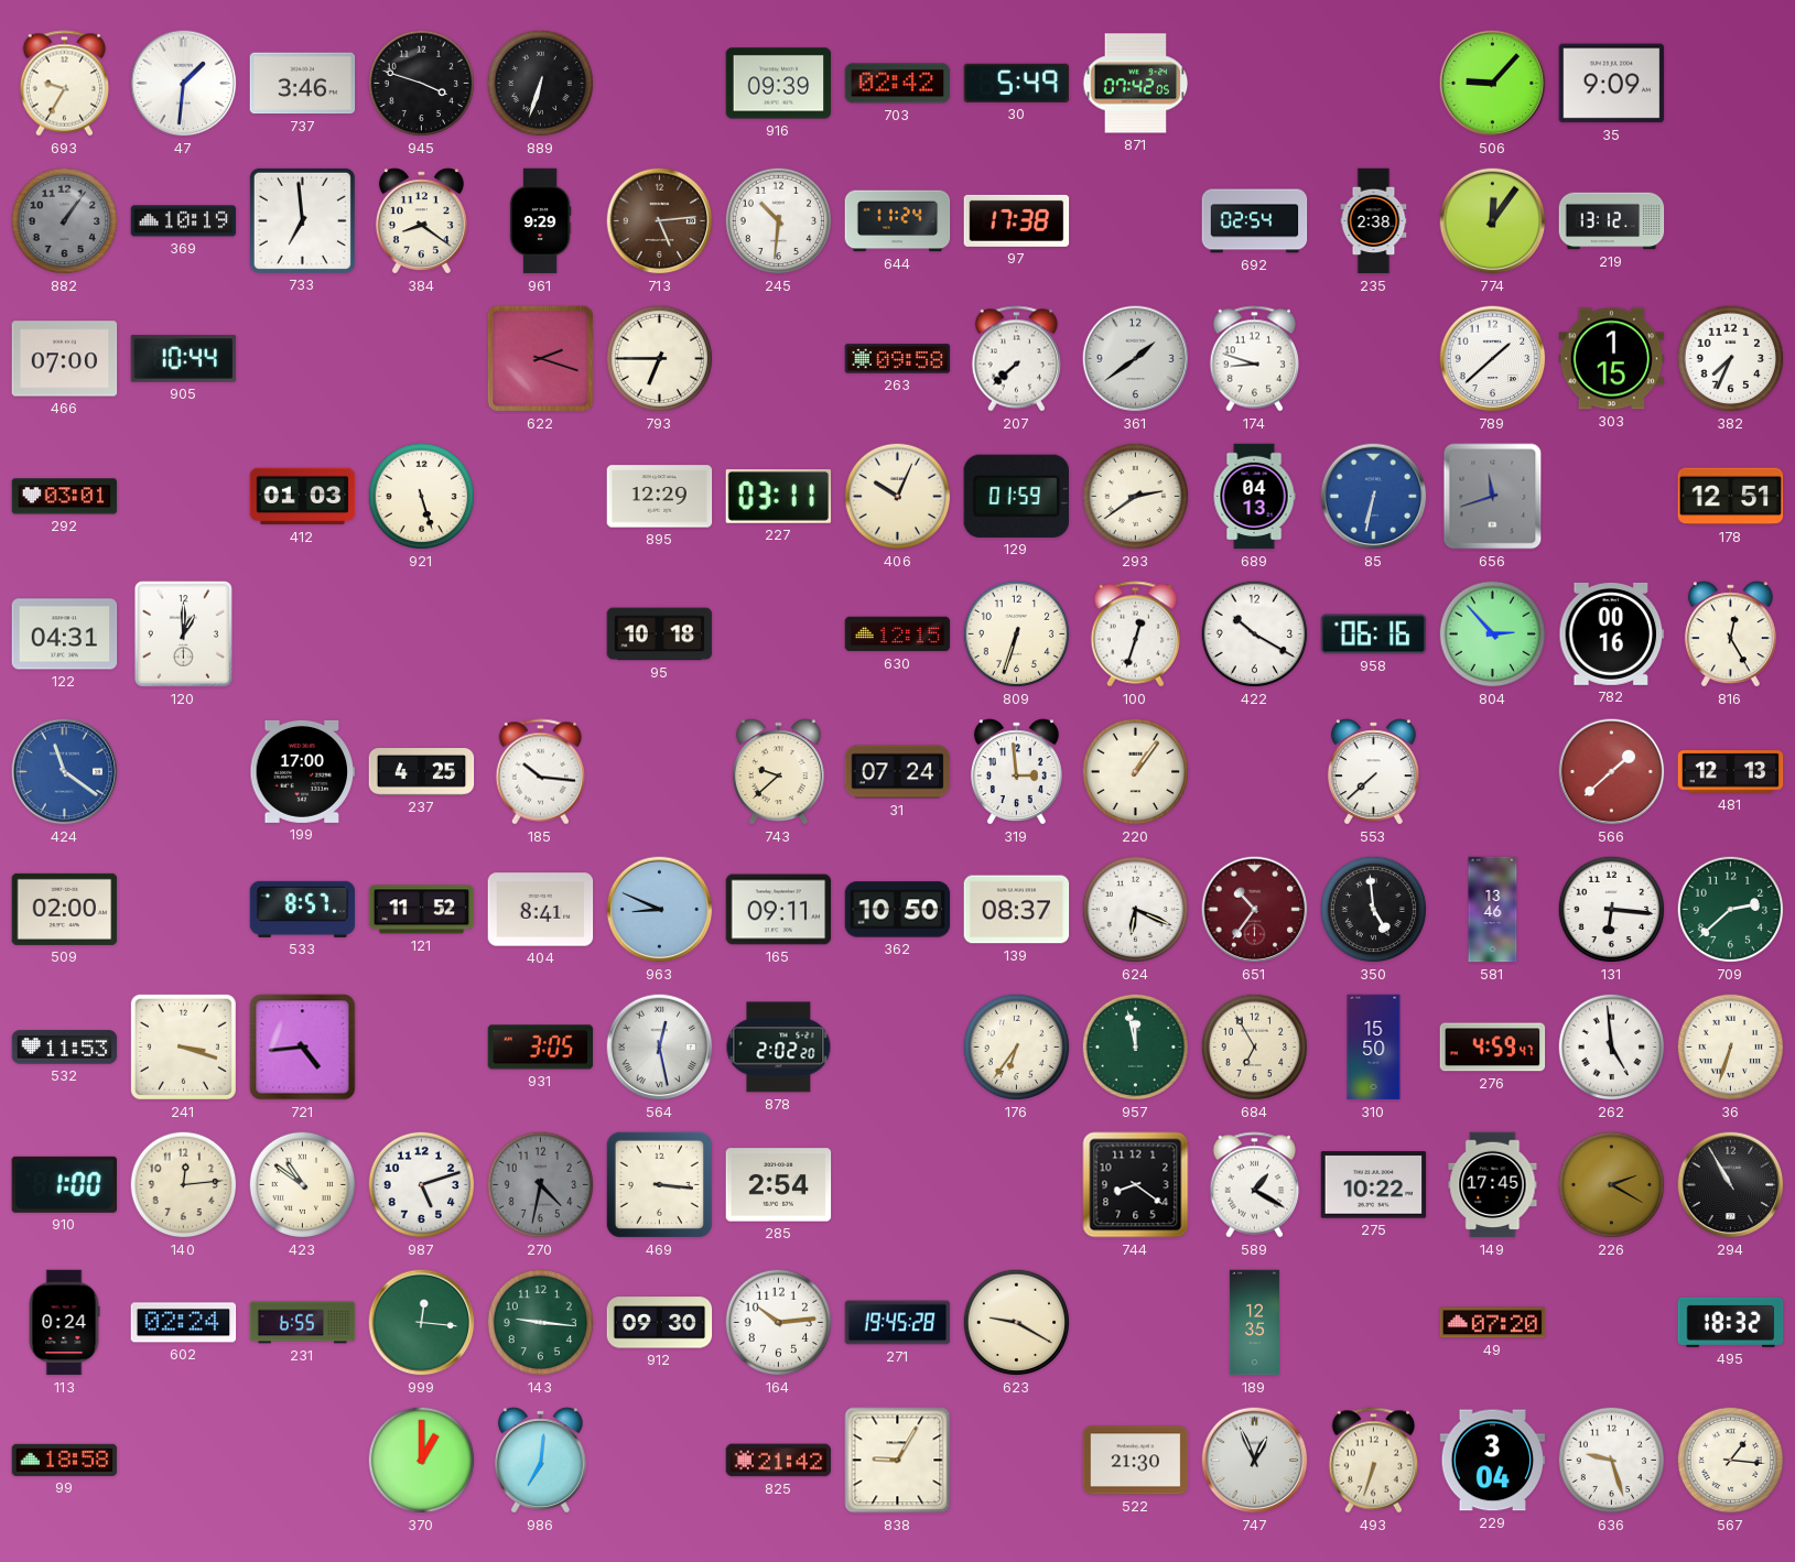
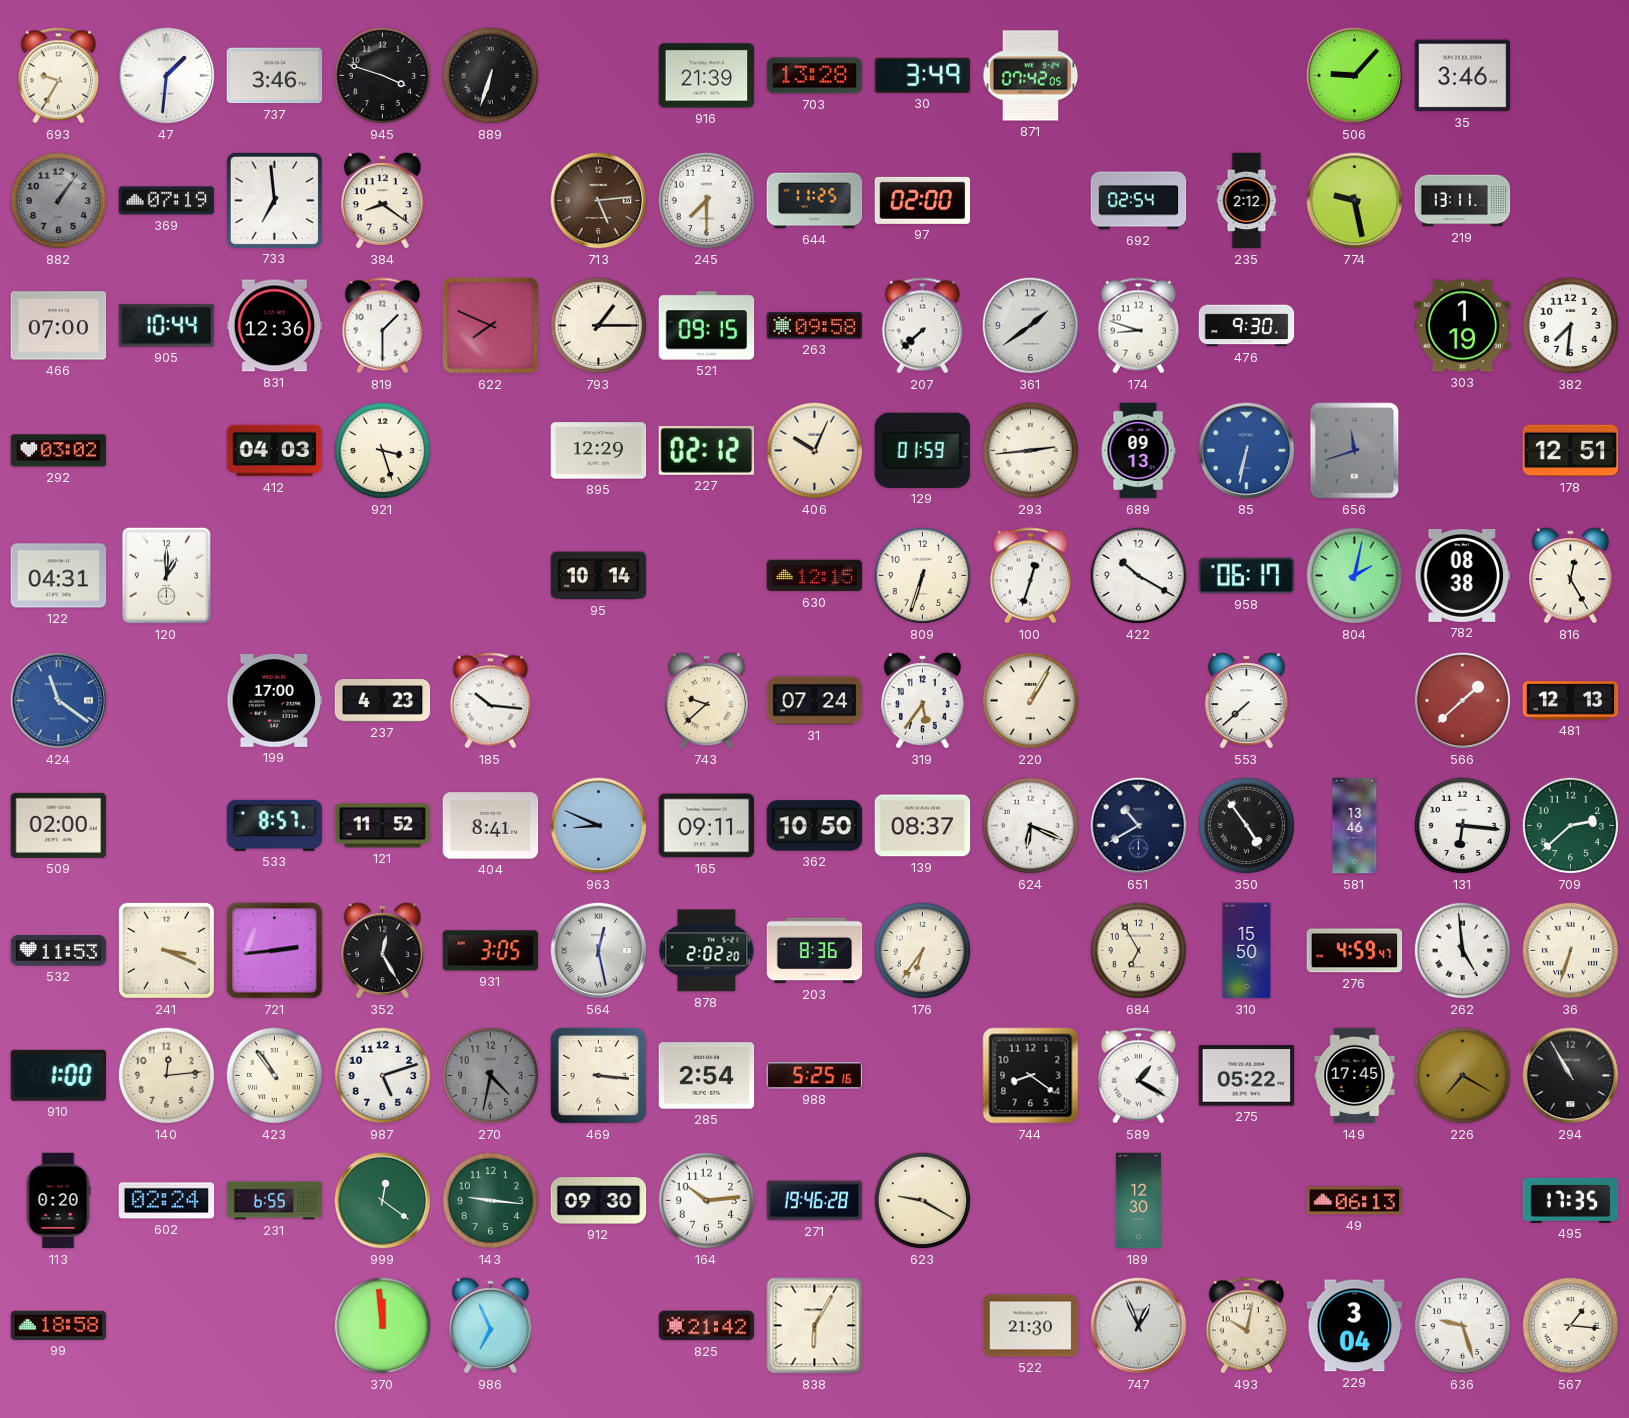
916: 09:39 -> 21:39 (707, 76)
703: 02:42 -> 13:28 (815, 76)
30: 5:49 -> 3:49 (923, 75)
35: 9:09 -> 3:46 (1463, 76)
369: 10:19 -> 07:19 (167, 201)
961: 9:29 -> none (540, 221)
245: 10:31 -> 7:30 (707, 201)
644: 11:24 -> 11:25 (815, 201)
97: 17:38 -> 02:00 (923, 200)
235: 2:38 -> 2:12 (1247, 201)
774: 12:06 -> 9:28 (1355, 201)
219: 13:12 -> 13:11 (1463, 201)
831: none -> 12:36 (275, 326)
819: none -> 1:30 (383, 326)
622: 2:18 -> 7:49 (490, 325)
793: 6:45 -> 1:15 (599, 326)
521: none -> 09:15 (707, 326)
476: none -> 9:30 (1247, 326)
789: 1:38 -> none (1493, 359)
303: 1:15 -> 1:19 (1463, 326)
382: 7:34 -> 7:31 (1571, 326)
292: 03:01 -> 03:02 (59, 451)
412: 01:03 -> 04:03 (275, 451)
921: 5:27 -> 3:27 (383, 451)
227: 03:11 -> 02:12 (707, 450)
293: 2:39 -> 2:44 (1031, 451)
689: 04:13 -> 09:13 (1138, 451)
95: 10:18 -> 10:14 (599, 576)
958: 06:16 -> 06:17 (1247, 576)
804: 2:53 -> 2:02 (1355, 576)
782: 00:16 -> 08:38 (1463, 575)
237: 4:25 -> 4:23 (383, 701)
319: 2:59 -> 5:36 (922, 701)
220: 1:06 -> 1:05 (1031, 701)
651: 10:36 -> 10:40 (1139, 826)
651 dial: burgundy -> navy (1139, 826)
350: 4:59 -> 4:54 (1247, 826)
241: 3:18 -> 3:19 (166, 950)
721: 4:44 -> 2:44 (275, 951)
352: none -> 12:25 (382, 951)
203: none -> 8:36 (815, 951)
957: 11:58 -> none (1136, 1048)
423: 10:51 -> 10:54 (275, 1076)
988: none -> 5:25 (815, 1076)
275: 10:22 -> 05:22 (1247, 1076)
226: 2:20 -> 7:20 (1463, 1076)
113: 0:24 -> 0:20 (58, 1201)
999: 12:16 -> 12:21 (383, 1201)
271: 19:45 -> 19:46 (815, 1201)
189: 12:35 -> 12:30 (1138, 1201)
49: 07:20 -> 06:13 (1355, 1201)
495: 18:32 -> 17:35 (1571, 1200)
370: 1:00 -> 11:59 (383, 1326)
986: 7:01 -> 6:56 (490, 1326)
838: 9:05 -> 6:05 (815, 1326)
493: 6:33 -> 10:02 (1247, 1326)
